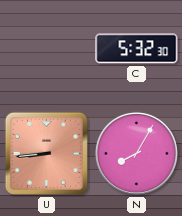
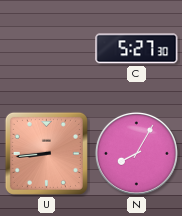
C: 5:32 -> 5:27 (137, 49)
